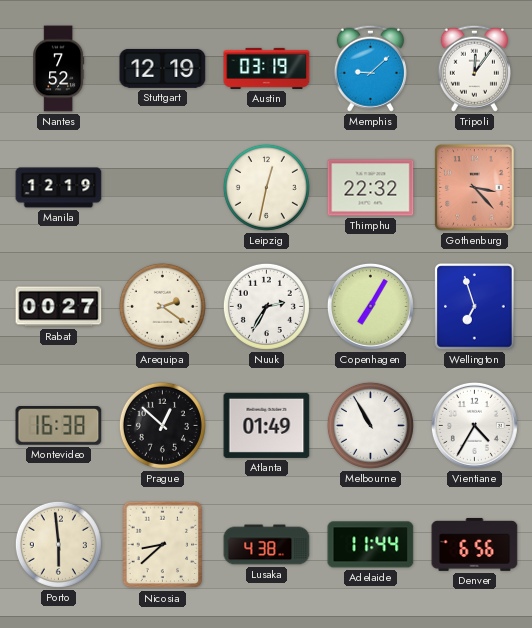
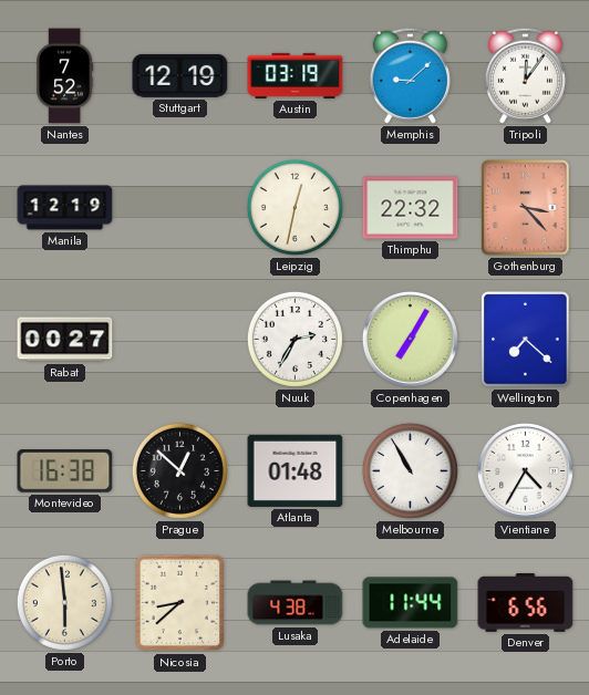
Arequipa: 2:21 -> none (162, 306)
Wellington: 6:57 -> 7:22 (526, 340)
Atlanta: 01:49 -> 01:48 (296, 470)
